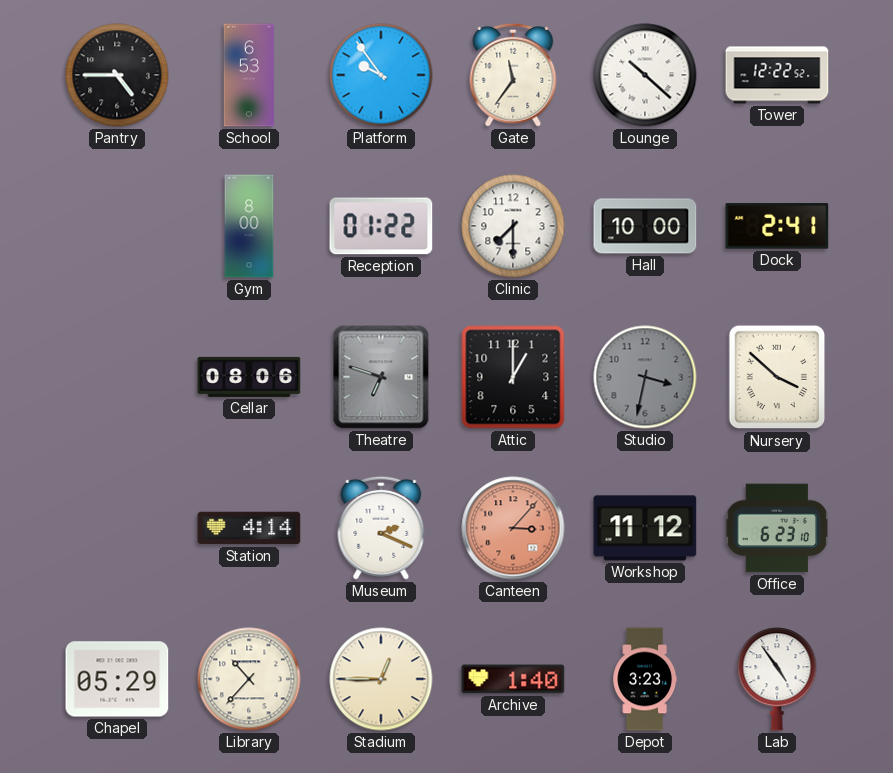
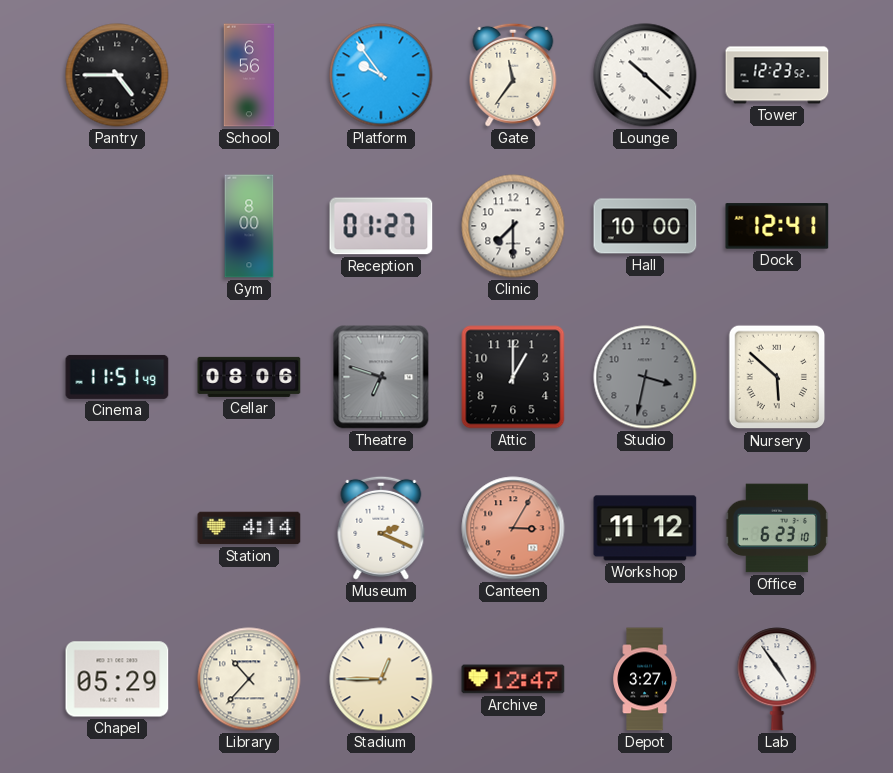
School: 6:53 -> 6:56 (249, 75)
Tower: 12:22 -> 12:23 (777, 75)
Reception: 01:22 -> 01:27 (381, 226)
Dock: 2:41 -> 12:41 (777, 226)
Cinema: none -> 11:51 (117, 377)
Nursery: 3:52 -> 5:52 (777, 377)
Canteen: 3:07 -> 3:05 (513, 528)
Archive: 1:40 -> 12:47 (513, 679)
Depot: 3:23 -> 3:27 (645, 679)
